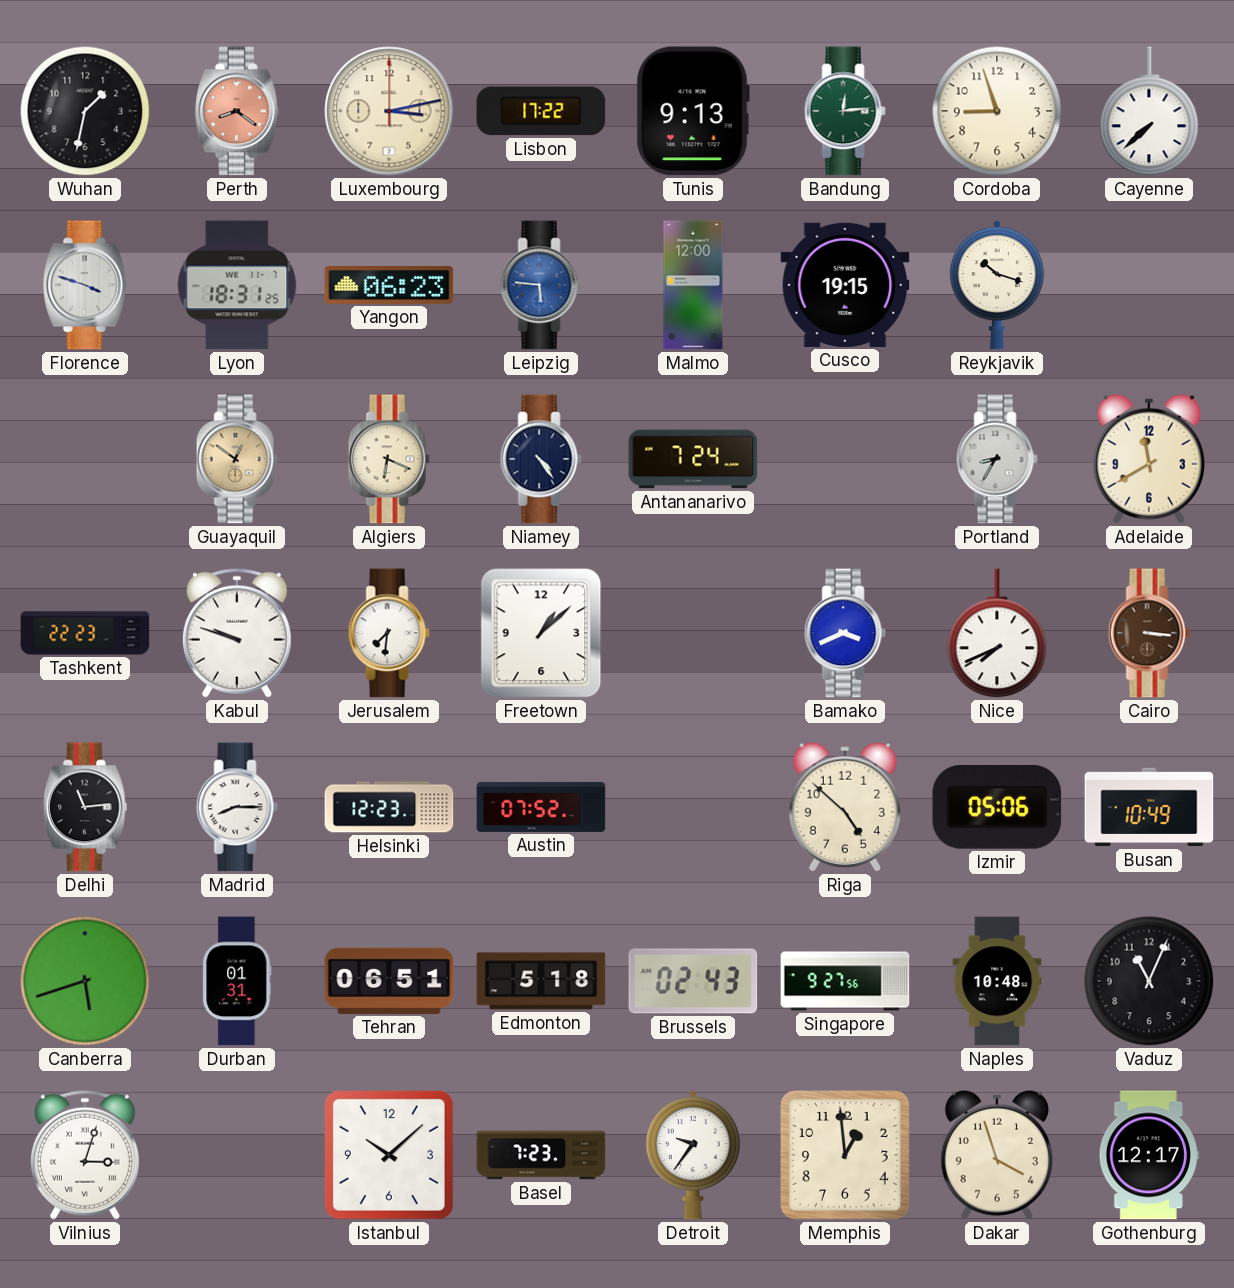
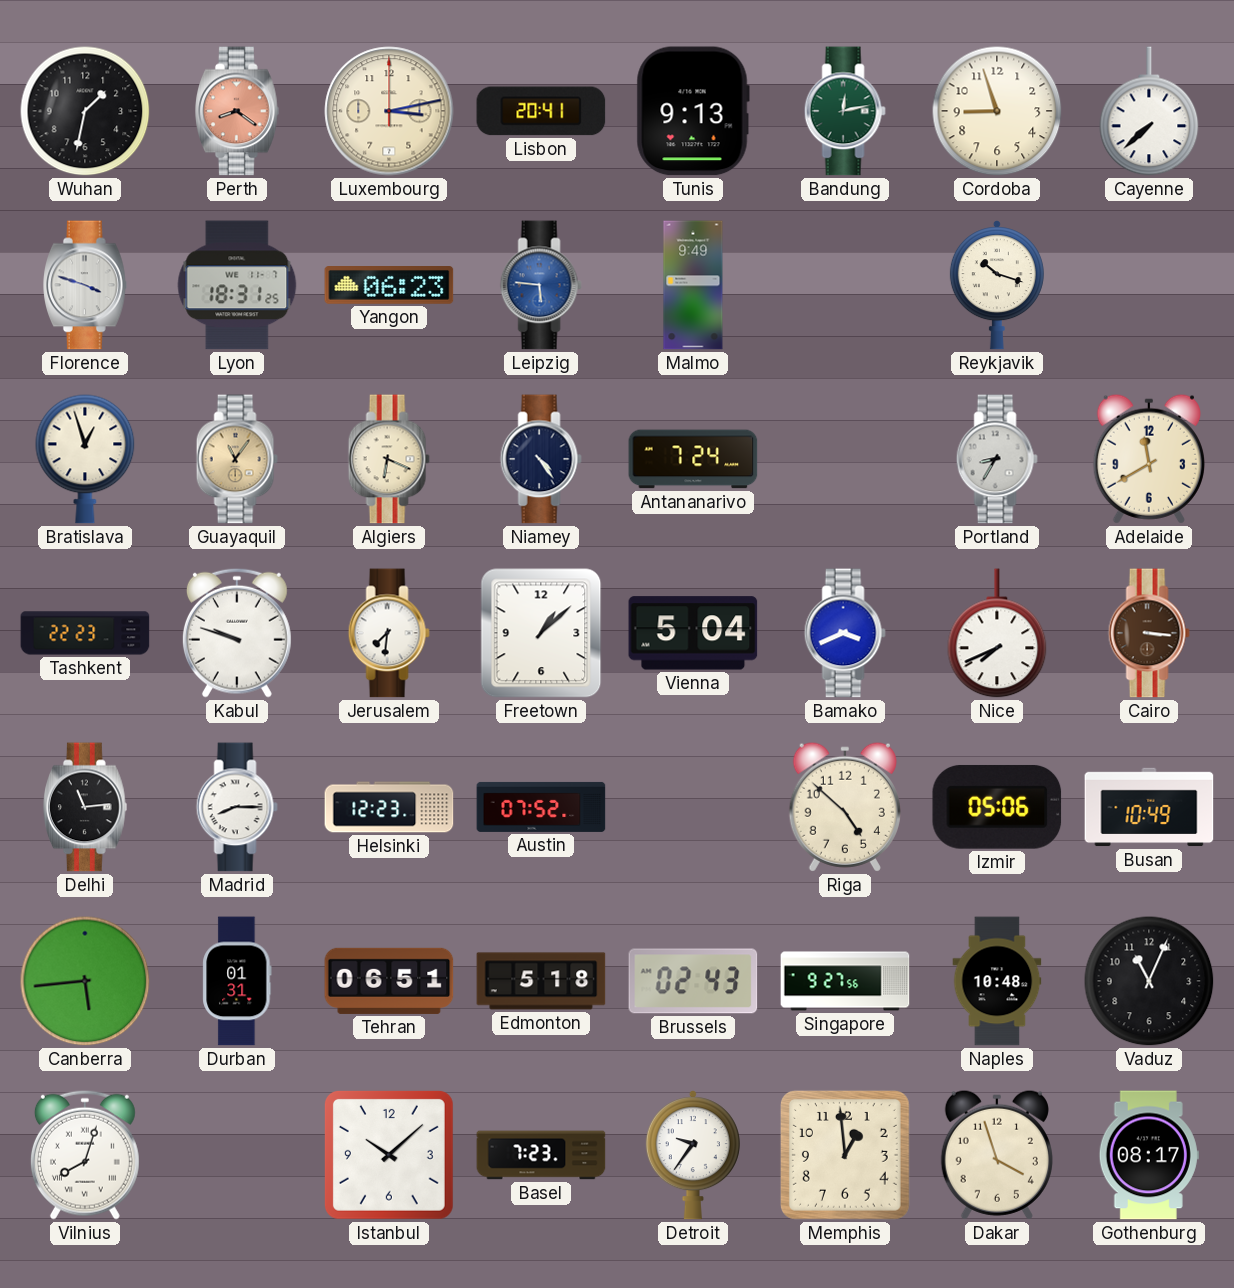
Lisbon: 17:22 -> 20:41 (541, 111)
Bandung: 12:14 -> 12:13 (845, 111)
Malmo: 12:00 -> 9:49 (693, 285)
Cusco: 19:15 -> none (845, 285)
Bratislava: none -> 12:57 (85, 459)
Guayaquil: 12:51 -> 11:06 (237, 459)
Vienna: none -> 5:04 (693, 633)
Canberra: 5:42 -> 5:44 (85, 981)
Vilnius: 3:03 -> 8:03 (85, 1155)
Gothenburg: 12:17 -> 08:17 (1149, 1155)
